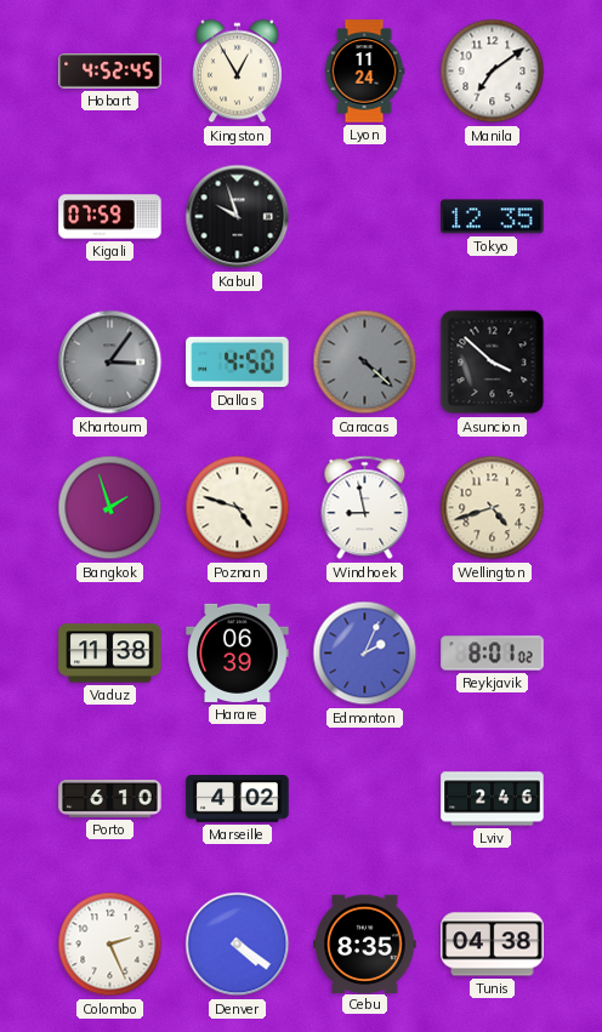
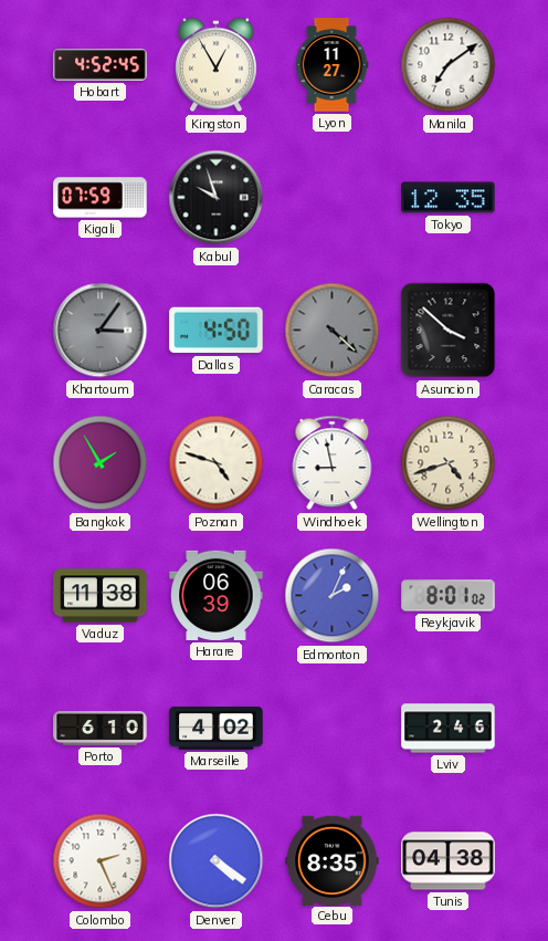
Lyon: 11:24 -> 11:27 (331, 65)
Bangkok: 1:57 -> 1:55 (101, 463)
